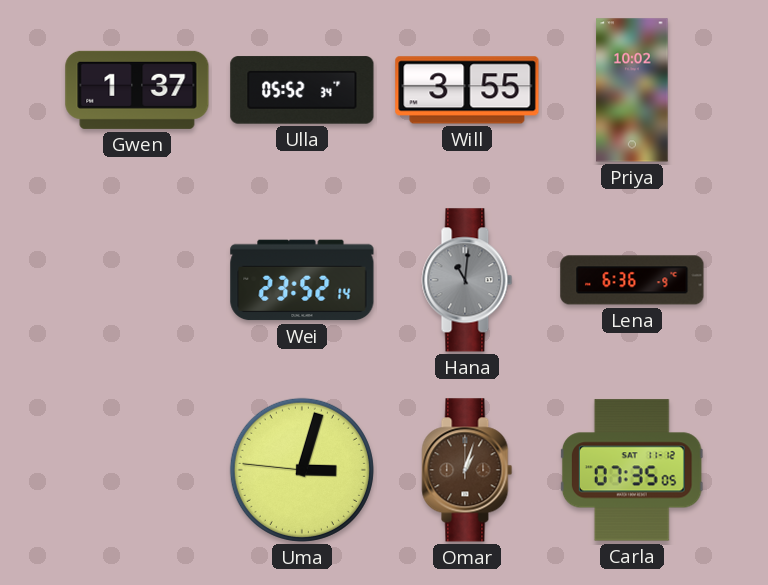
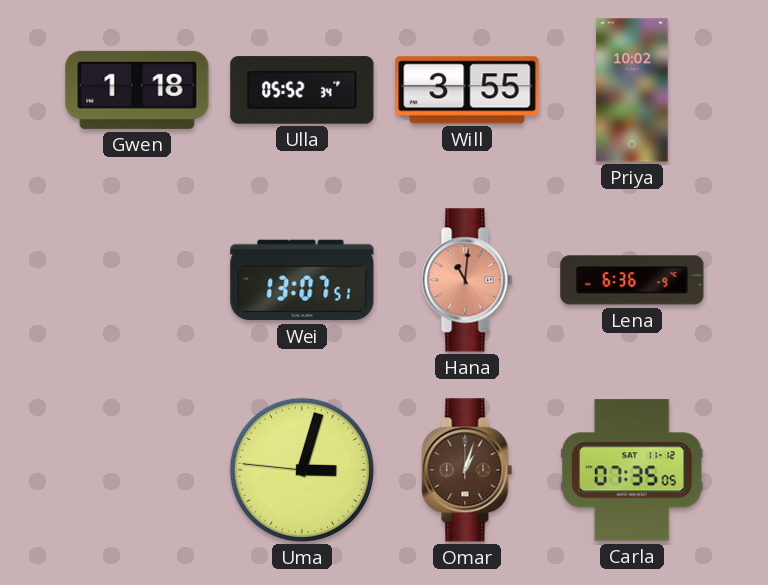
Gwen: 1:37 -> 1:18 (137, 90)
Wei: 23:52 -> 13:07 (302, 280)
Hana dial: grey -> salmon (467, 280)
